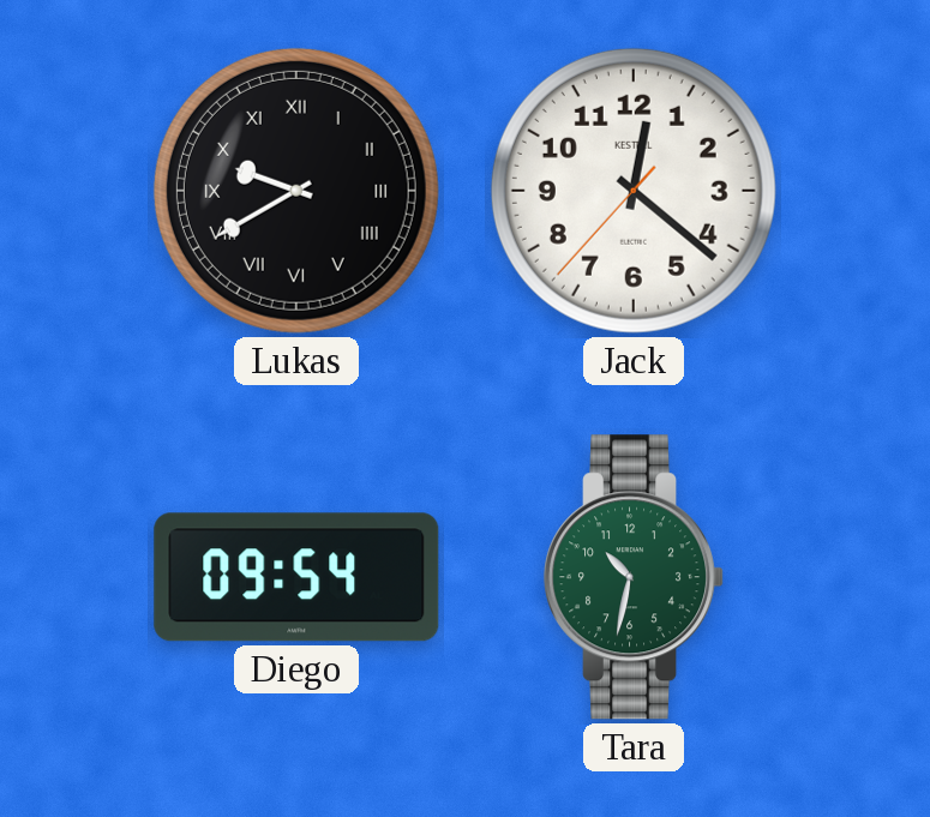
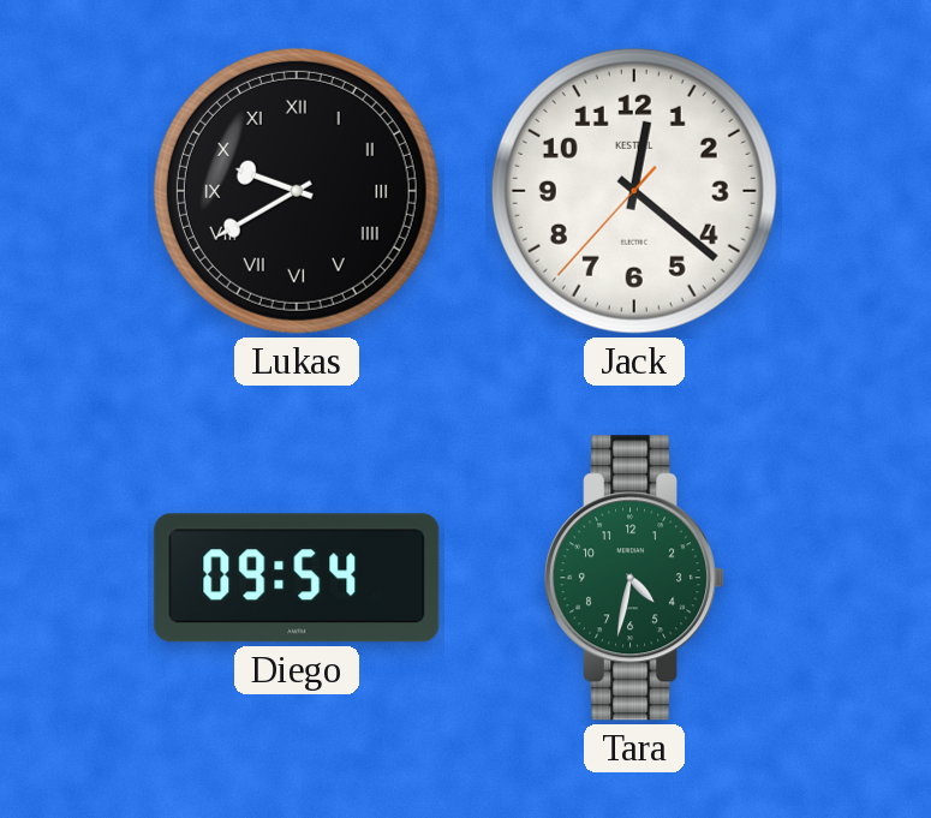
Tara: 10:32 -> 4:32 (635, 578)
